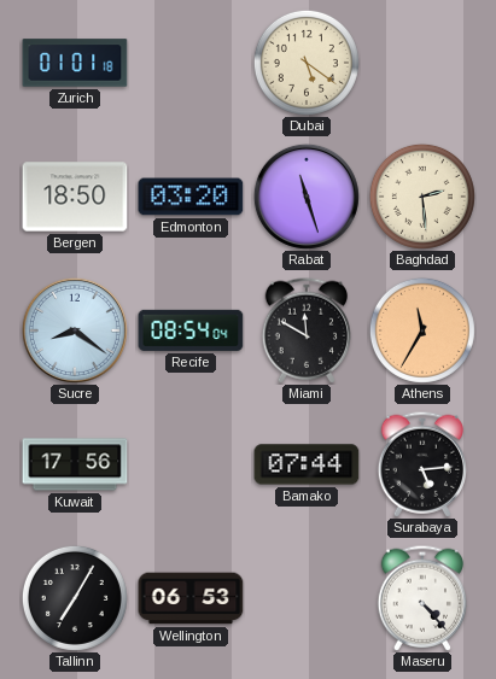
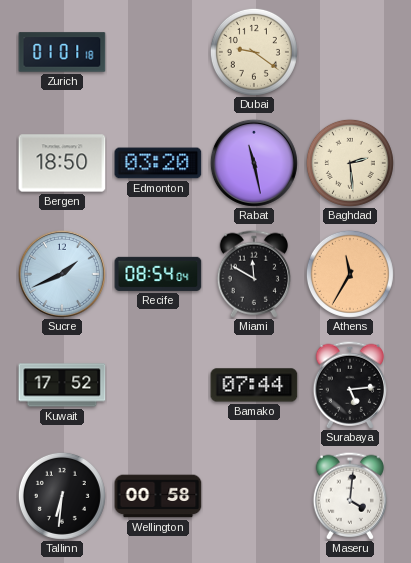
Dubai: 5:21 -> 9:21 (254, 52)
Rabat: 11:27 -> 11:28 (254, 163)
Sucre: 8:21 -> 1:41 (62, 274)
Kuwait: 17:56 -> 17:52 (62, 385)
Tallinn: 7:05 -> 6:31 (62, 496)
Wellington: 06:53 -> 00:58 (158, 496)
Maseru: 4:23 -> 4:01 (349, 496)
